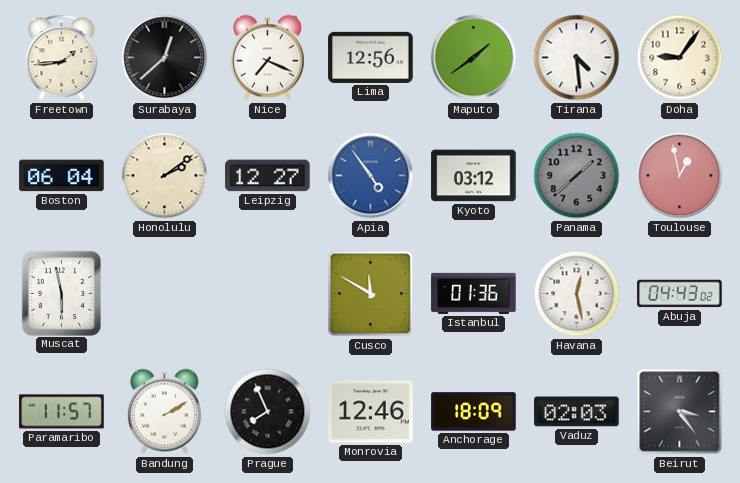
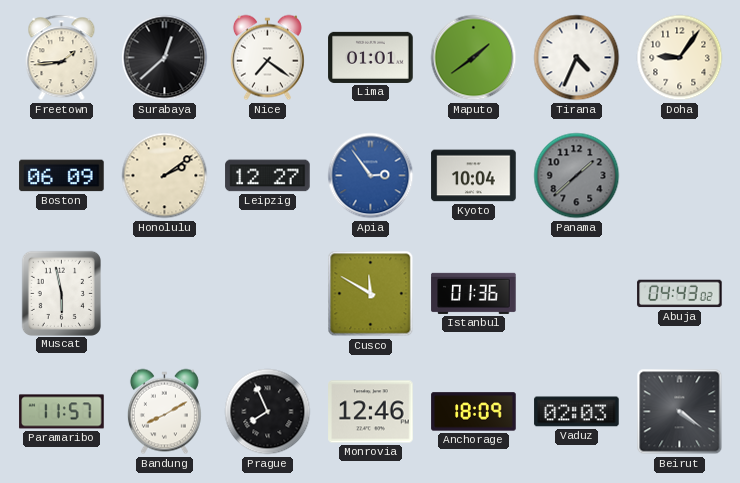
Nice: 7:19 -> 7:21 (267, 58)
Lima: 12:56 -> 01:01 (371, 57)
Tirana: 4:29 -> 4:34 (577, 58)
Boston: 06:04 -> 06:09 (62, 176)
Apia: 4:54 -> 2:54 (371, 176)
Kyoto: 03:12 -> 10:04 (474, 176)
Toulouse: 12:58 -> none (680, 176)
Havana: 12:28 -> none (577, 294)
Bandung: 2:10 -> 8:10 (164, 412)
Beirut: 3:24 -> 4:21 (680, 412)
